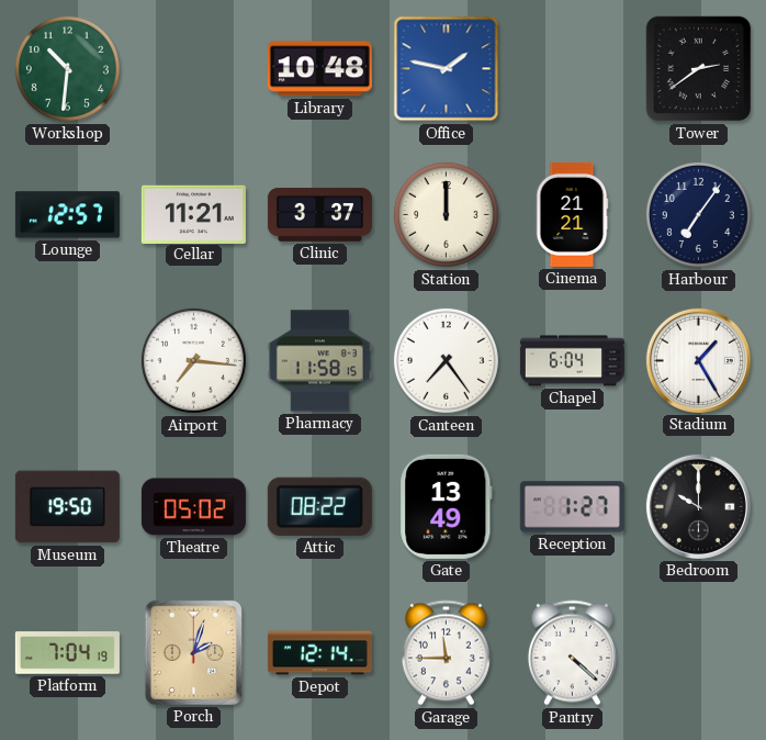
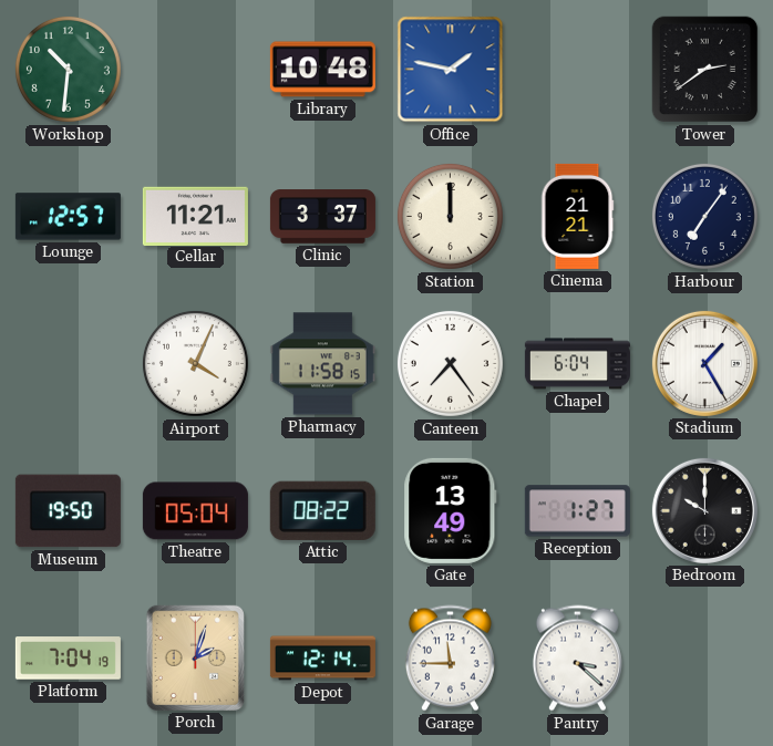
Airport: 7:16 -> 4:04 (195, 363)
Theatre: 05:02 -> 05:04 (195, 511)
Pantry: 4:22 -> 3:22 (577, 659)
